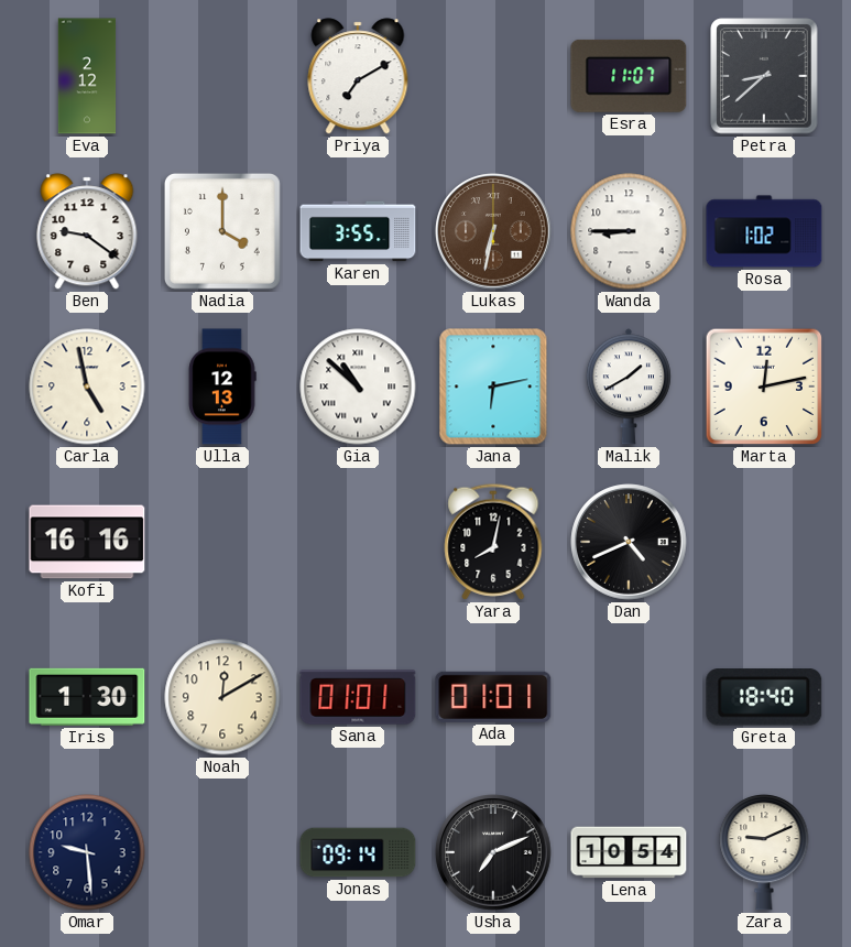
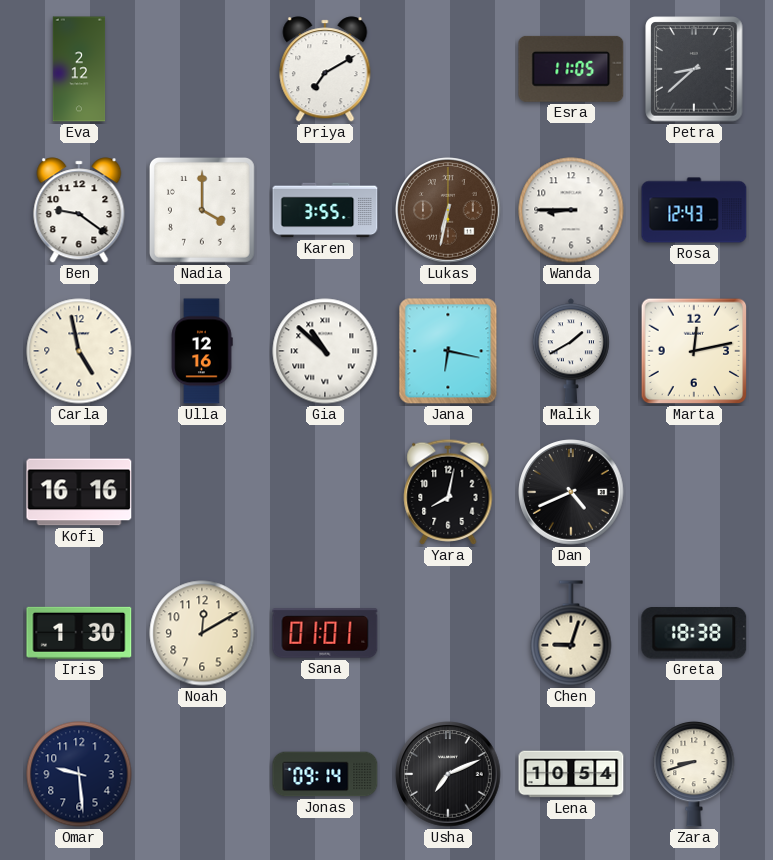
Esra: 11:07 -> 11:05 (571, 69)
Rosa: 1:02 -> 12:43 (694, 210)
Ulla: 12:13 -> 12:16 (202, 351)
Jana: 6:13 -> 6:17 (448, 351)
Ada: 01:01 -> none (493, 697)
Chen: none -> 9:03 (571, 633)
Greta: 18:40 -> 18:38 (694, 633)
Zara: 9:11 -> 8:42 (694, 774)
